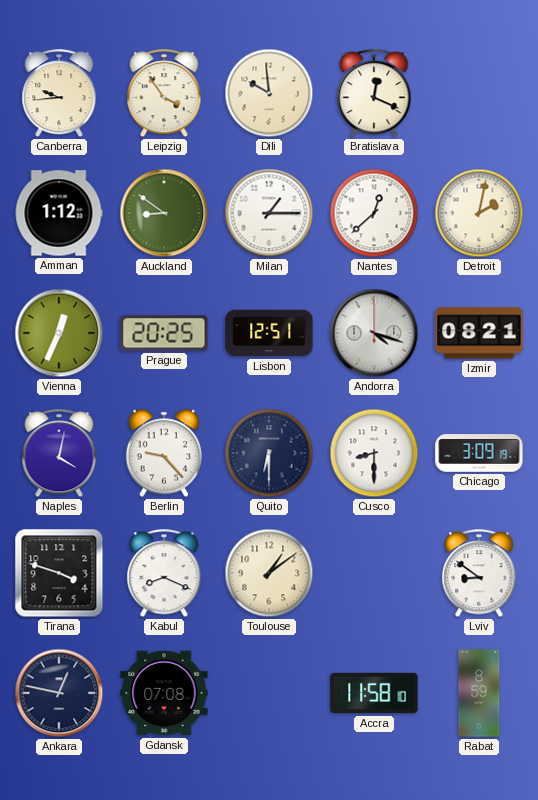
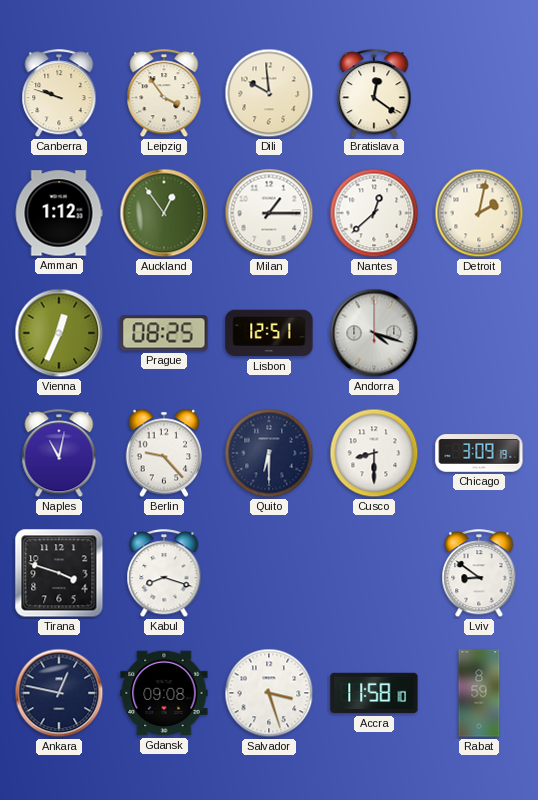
Canberra: 9:44 -> 9:48 (59, 94)
Bratislava: 12:19 -> 12:21 (374, 94)
Auckland: 8:51 -> 12:54 (164, 213)
Prague: 20:25 -> 08:25 (164, 333)
Izmir: 08:21 -> none (479, 333)
Naples: 4:02 -> 11:02 (59, 454)
Kabul: 8:19 -> 8:18 (164, 574)
Toulouse: 1:09 -> none (269, 573)
Gdansk: 07:08 -> 09:08 (164, 693)
Salvador: none -> 3:27 (269, 693)
